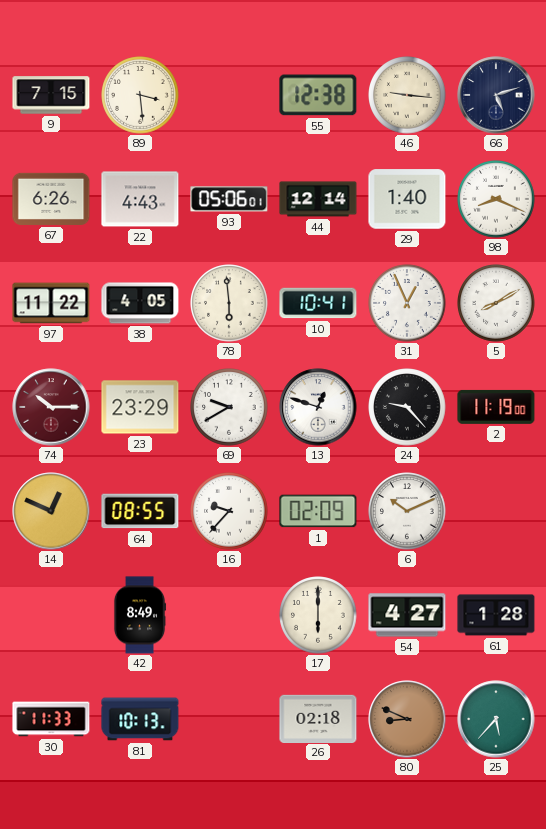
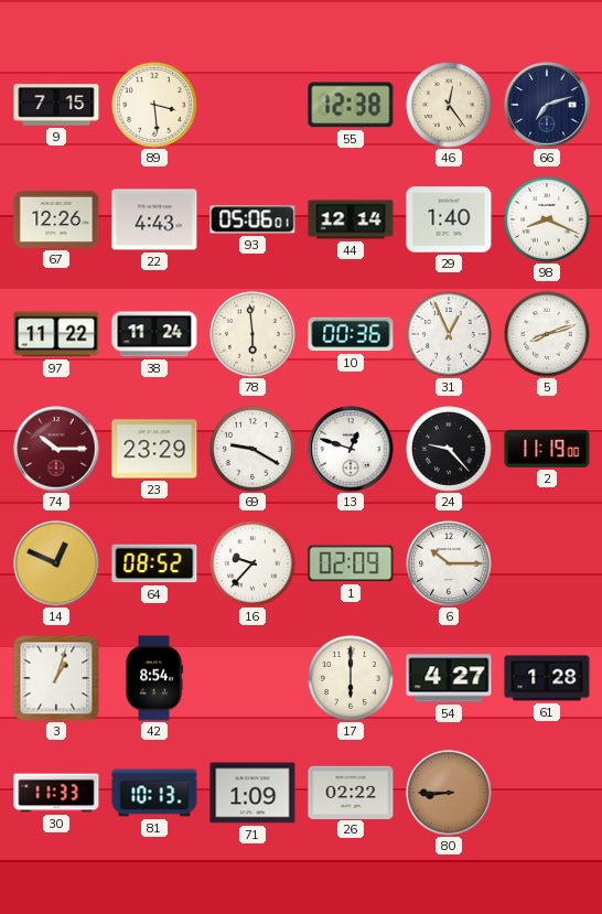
46: 9:16 -> 12:24 (449, 105)
66: 5:12 -> 7:12 (547, 105)
67: 6:26 -> 12:26 (56, 219)
38: 4:05 -> 11:24 (154, 334)
10: 10:41 -> 00:36 (351, 334)
5: 8:10 -> 8:12 (547, 334)
69: 9:40 -> 9:20 (252, 449)
64: 08:55 -> 08:52 (154, 563)
6: 10:11 -> 10:15 (449, 563)
3: none -> 1:03 (56, 678)
42: 8:49 -> 8:54 (154, 678)
71: none -> 1:09 (252, 793)
26: 02:18 -> 02:22 (351, 792)
80: 8:49 -> 8:45 (449, 793)
25: 5:37 -> none (496, 719)
